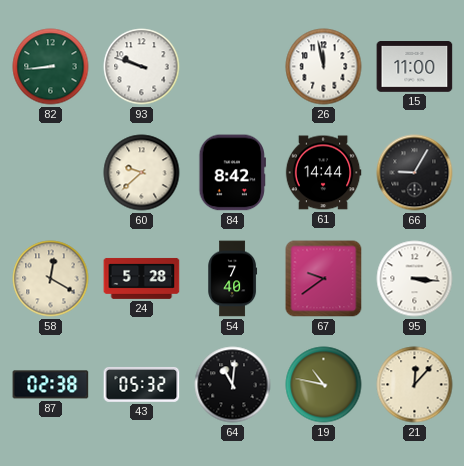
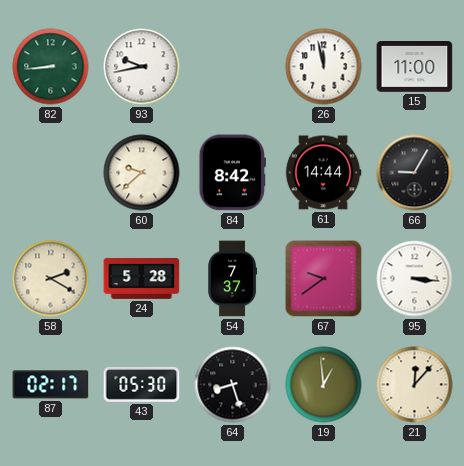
93: 9:48 -> 9:43 (142, 67)
58: 12:20 -> 2:20 (51, 279)
54: 7:40 -> 7:37 (232, 279)
87: 02:38 -> 02:17 (51, 385)
43: 05:32 -> 05:30 (142, 384)
64: 11:01 -> 8:27 (233, 385)
19: 10:47 -> 12:59 (324, 385)
